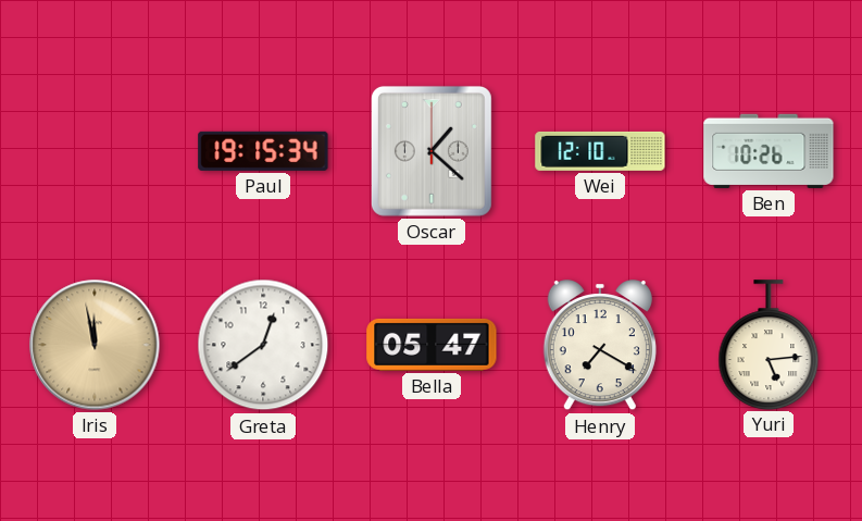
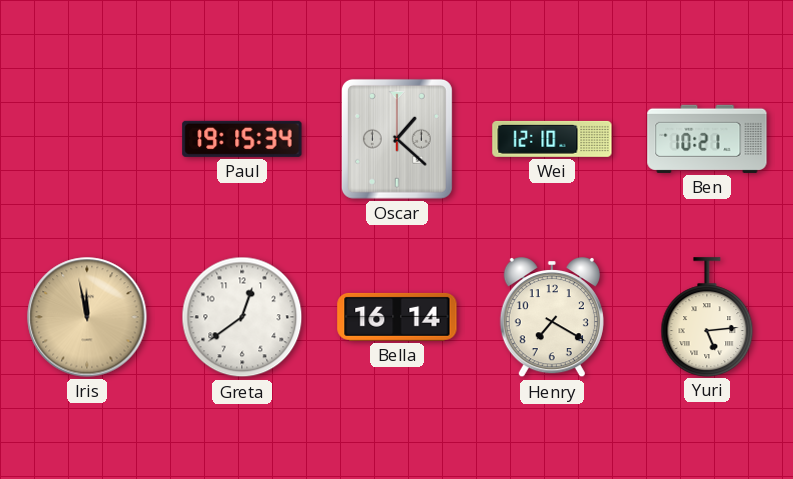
Ben: 10:26 -> 10:21 (707, 139)
Bella: 05:47 -> 16:14 (397, 317)
